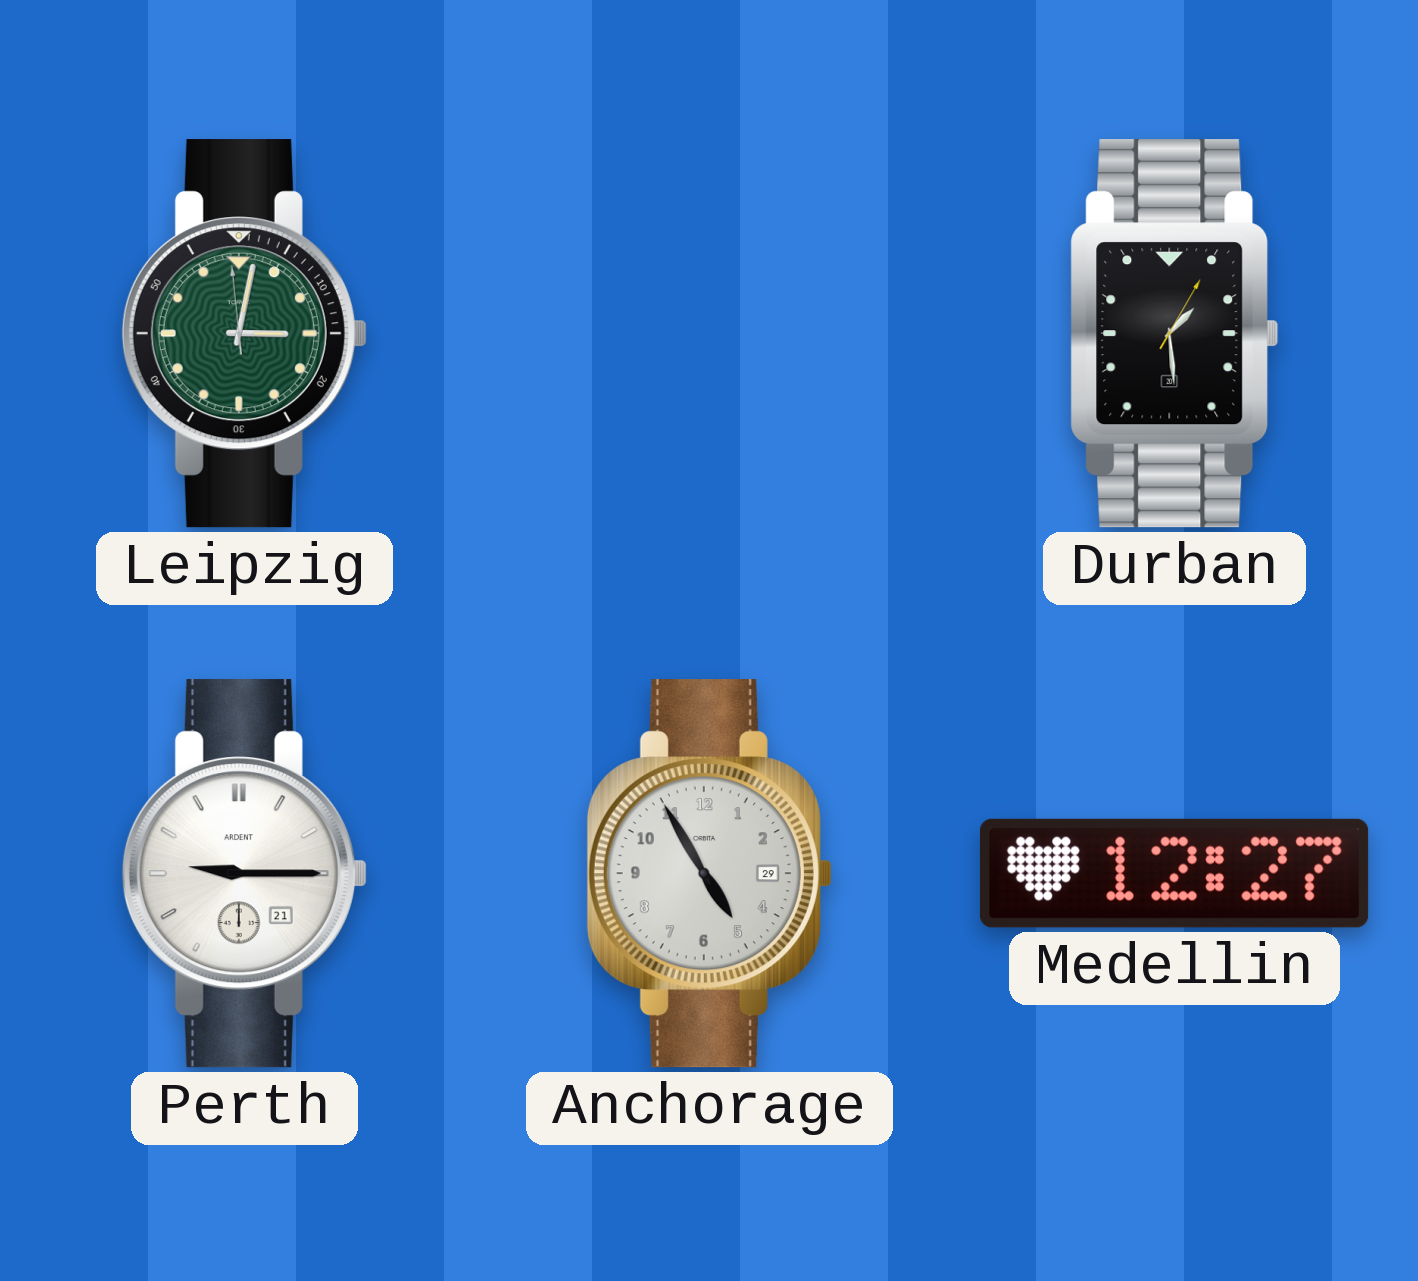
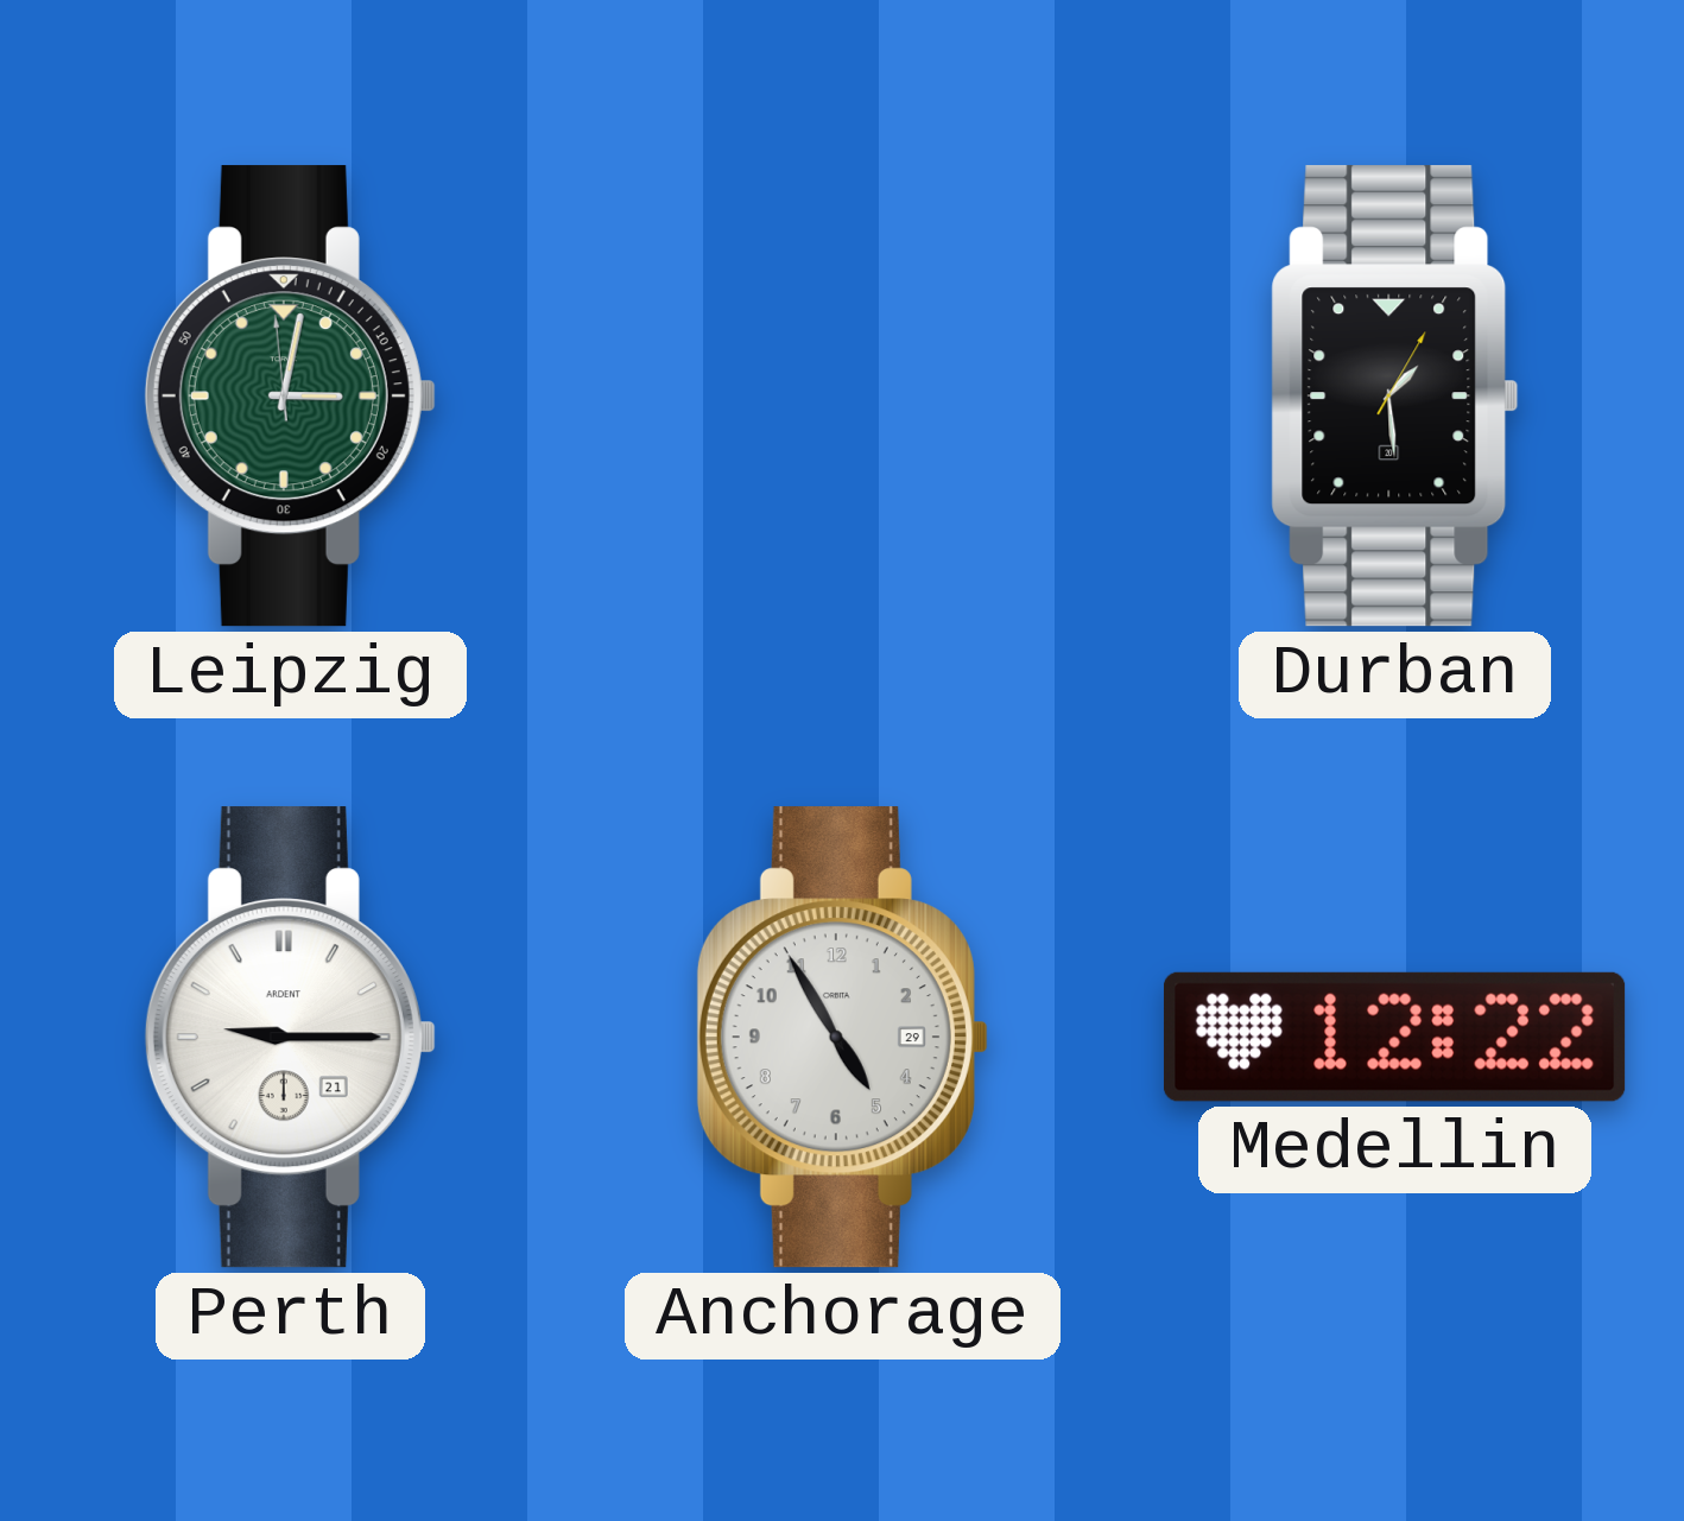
Medellin: 12:27 -> 12:22 (1394, 1037)
